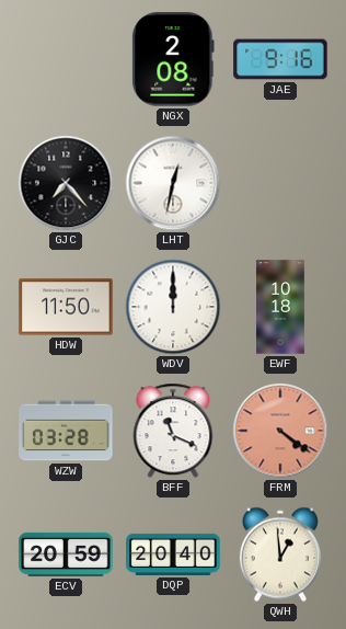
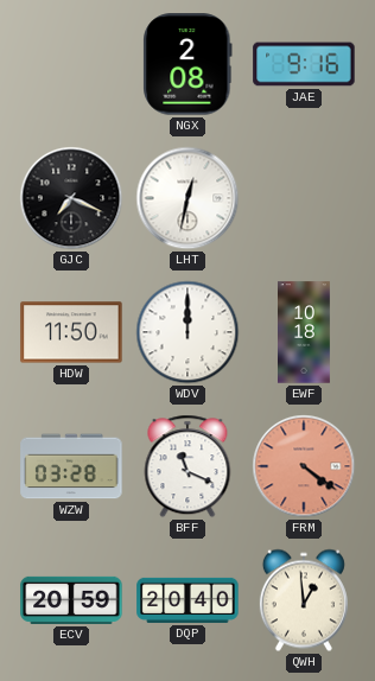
GJC: 7:23 -> 7:19 (71, 198)
